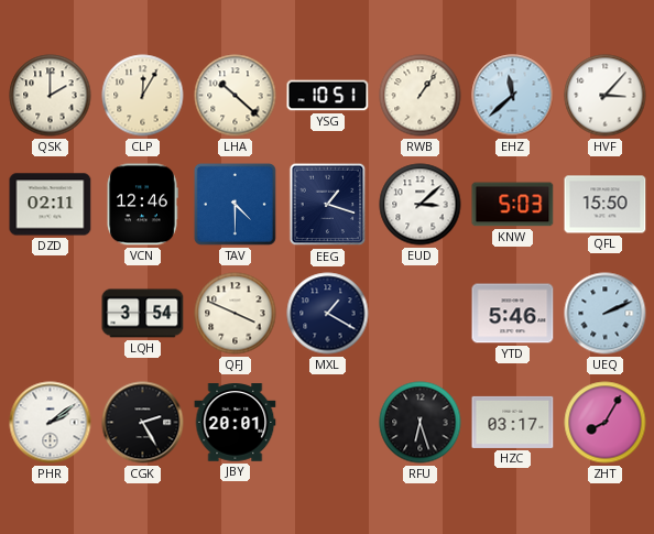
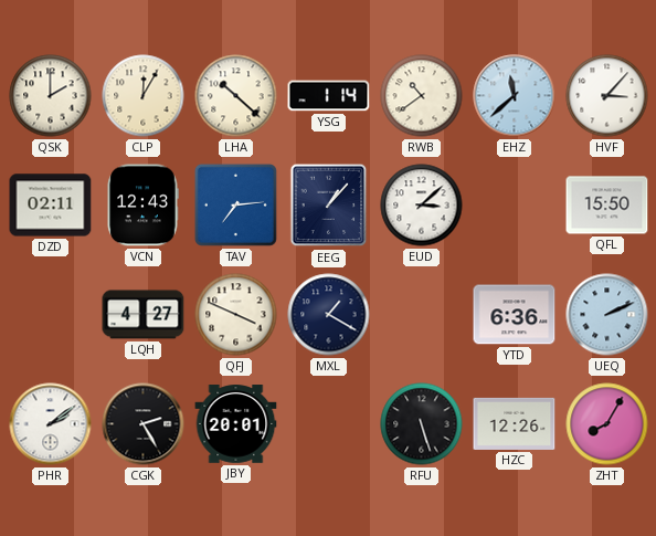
YSG: 10:51 -> 1:14 (329, 96)
RWB: 1:06 -> 10:39 (422, 96)
VCN: 12:46 -> 12:43 (142, 206)
TAV: 4:30 -> 7:14 (235, 204)
EEG: 1:18 -> 1:07 (329, 206)
KNW: 5:03 -> none (513, 205)
LQH: 3:54 -> 4:27 (144, 315)
YTD: 5:46 -> 6:36 (515, 315)
RFU: 6:27 -> 5:27 (422, 424)
HZC: 03:17 -> 12:26 (515, 423)
